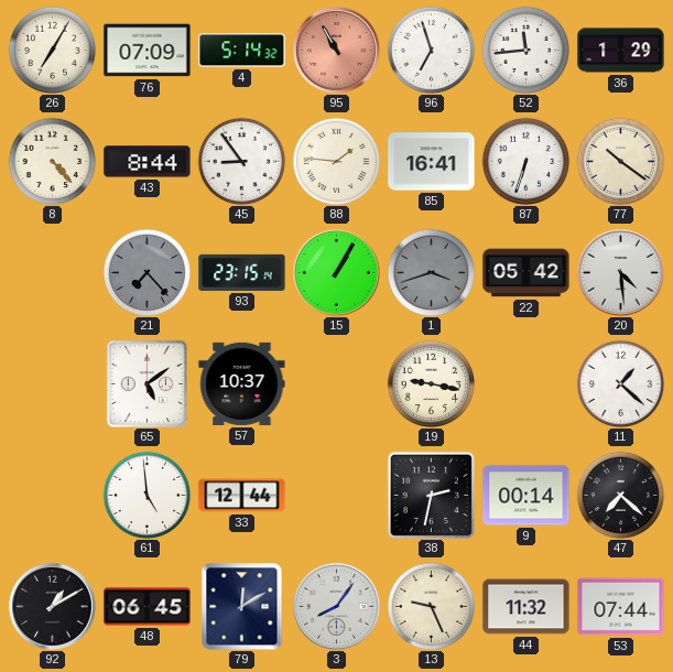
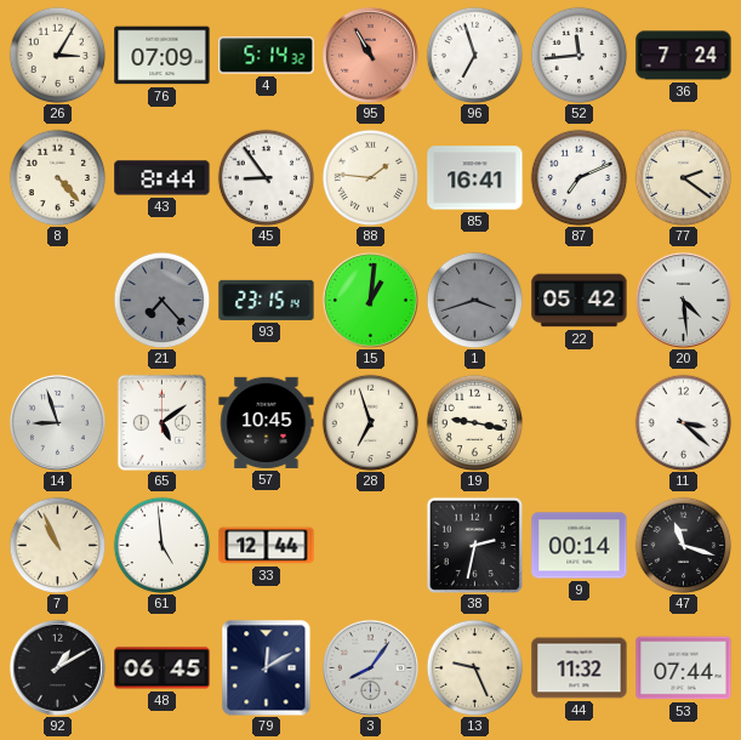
26: 7:05 -> 3:05 (57, 55)
36: 1:29 -> 7:24 (684, 56)
87: 6:33 -> 7:11 (578, 177)
77: 10:21 -> 2:21 (683, 177)
15: 1:05 -> 1:01 (370, 300)
14: none -> 8:57 (57, 422)
57: 10:37 -> 10:45 (267, 422)
28: none -> 6:57 (370, 422)
11: 1:22 -> 3:22 (683, 422)
7: none -> 10:56 (57, 545)
47: 7:22 -> 11:18 (683, 545)
